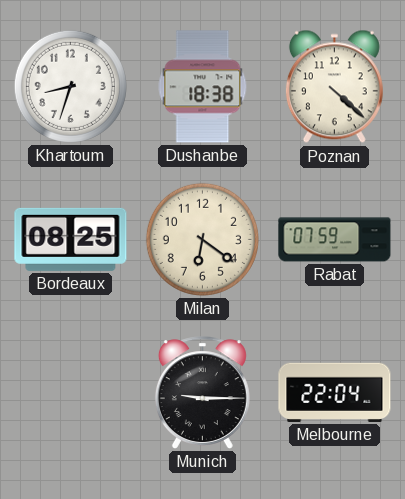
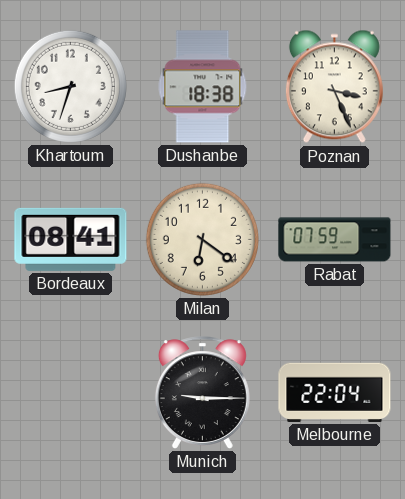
Poznan: 4:22 -> 3:26 (334, 87)
Bordeaux: 08:25 -> 08:41 (71, 239)
